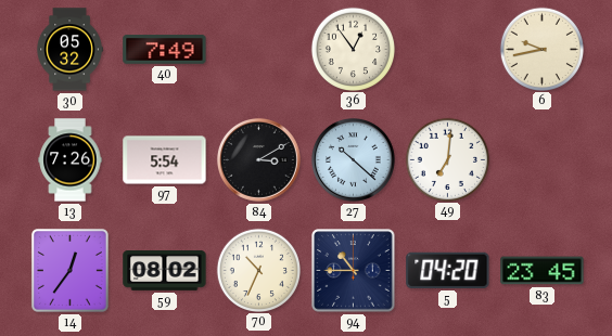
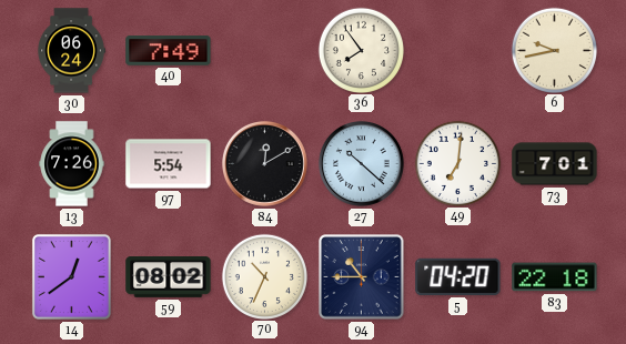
30: 05:32 -> 06:24 (71, 51)
36: 12:54 -> 7:54 (361, 50)
84: 3:10 -> 12:10 (264, 163)
73: none -> 7:01 (555, 164)
14: 12:36 -> 12:39 (71, 276)
83: 23:45 -> 22:18 (555, 277)
